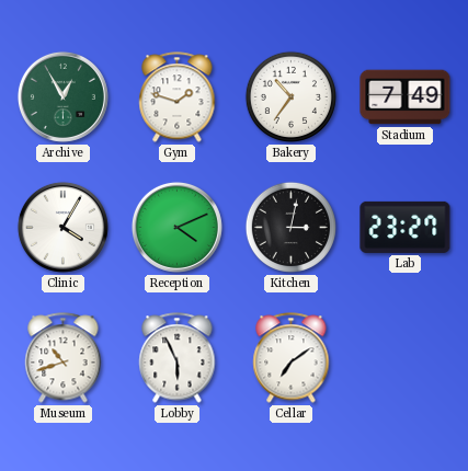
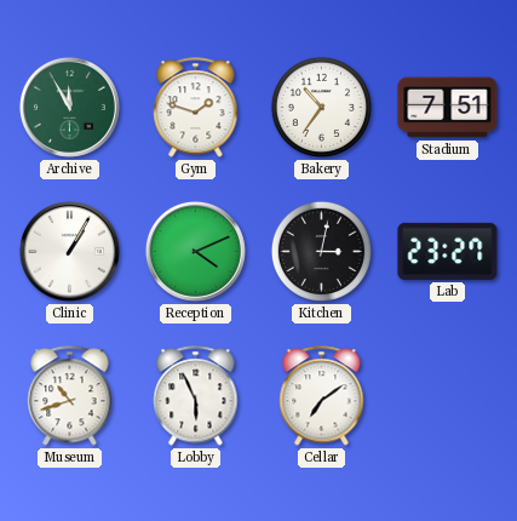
Archive: 12:55 -> 11:55 (69, 107)
Stadium: 7:49 -> 7:51 (448, 108)
Clinic: 4:05 -> 1:05 (69, 251)
